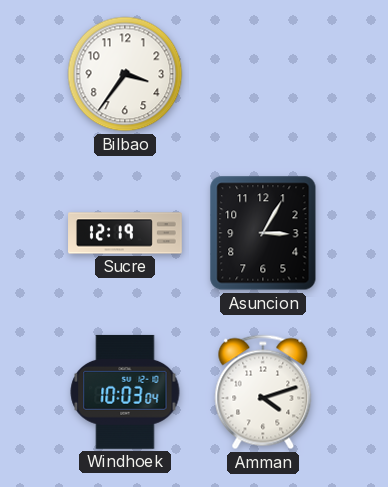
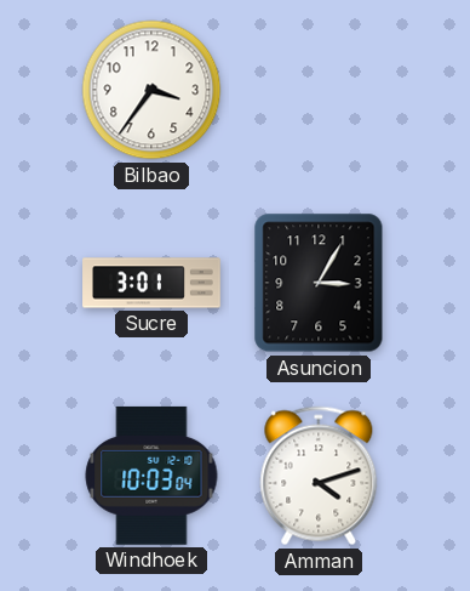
Sucre: 12:19 -> 3:01 (151, 283)
